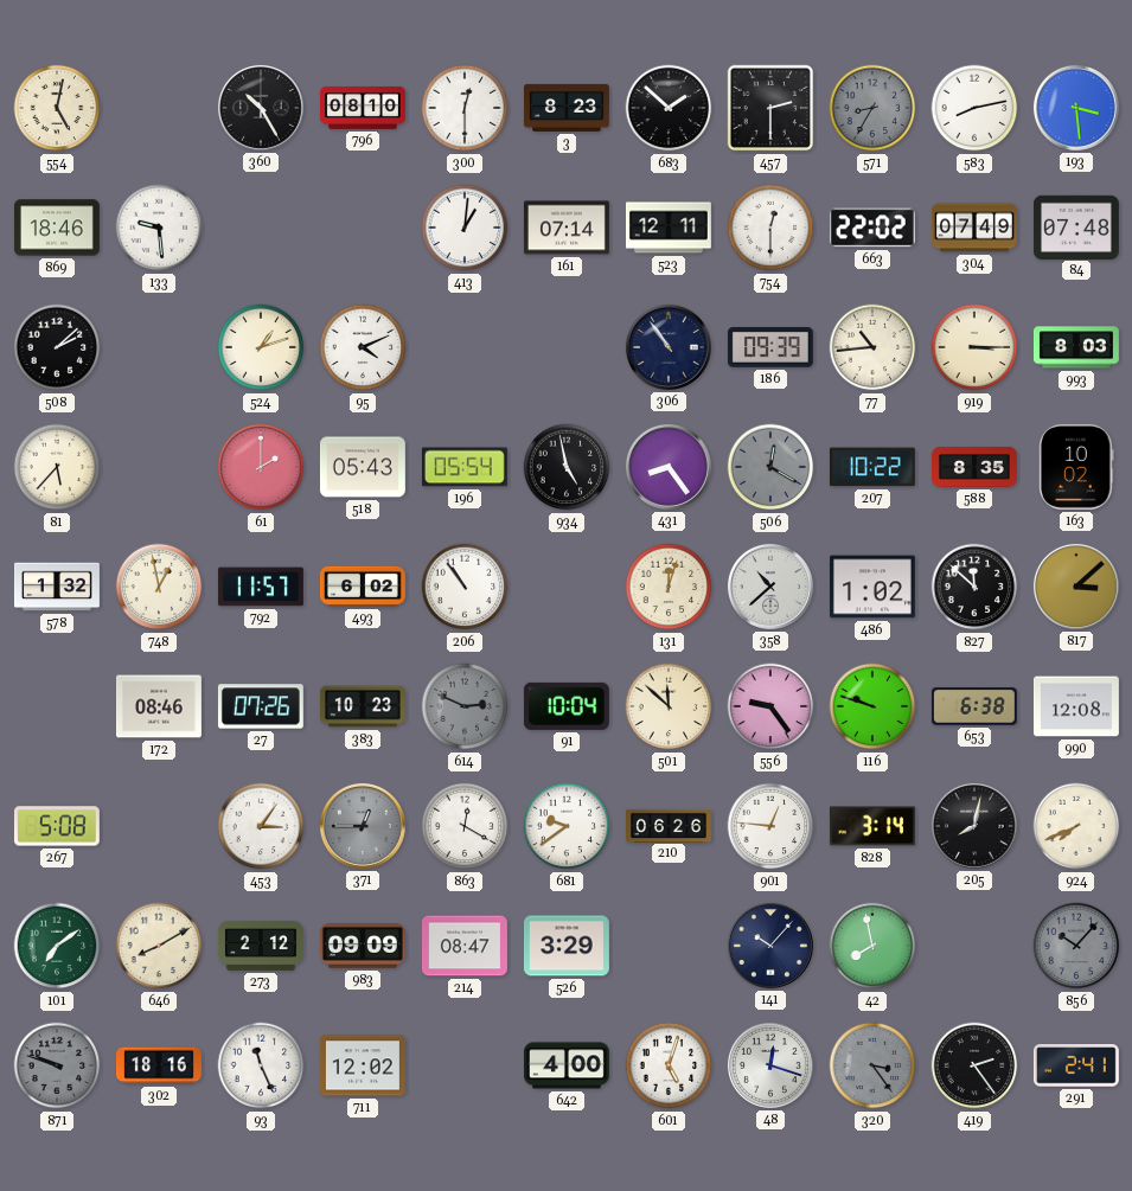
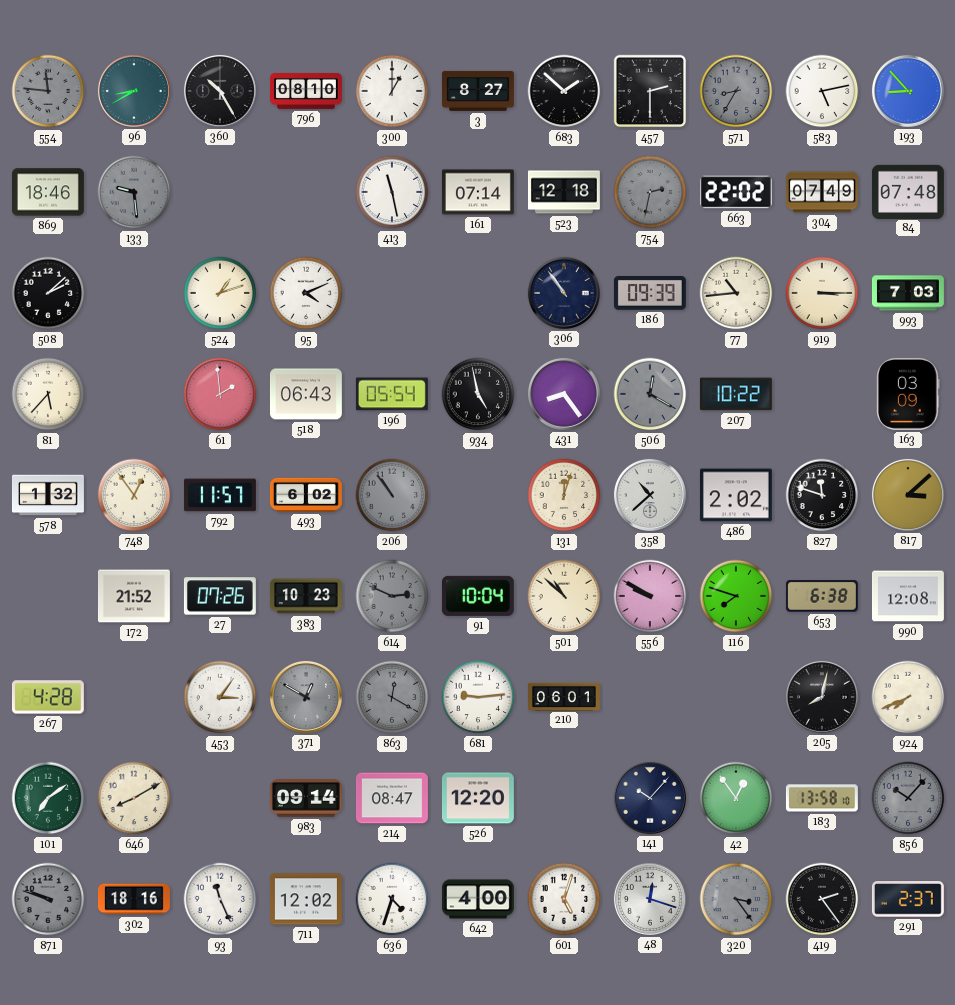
554: 5:02 -> 11:46 (48, 91)
554 dial: cream -> grey (48, 91)
96: none -> 8:40 (134, 91)
300: 12:30 -> 1:00 (392, 91)
3: 8:23 -> 8:27 (478, 91)
583: 8:13 -> 5:13 (822, 91)
193: 3:29 -> 8:53 (908, 91)
133 dial: white -> grey (134, 192)
413: 1:01 -> 11:28 (392, 192)
523: 12:11 -> 12:18 (564, 192)
754: 12:30 -> 2:32 (650, 192)
754 dial: white -> grey (650, 192)
993: 8:03 -> 7:03 (908, 293)
61: 2:00 -> 1:59 (220, 394)
518: 05:43 -> 06:43 (306, 394)
588: 8:35 -> none (976, 467)
163: 10:02 -> 03:09 (908, 394)
748: 12:58 -> 12:54 (134, 495)
206 dial: white -> grey (392, 495)
486: 1:02 -> 2:02 (736, 495)
827: 11:52 -> 11:48 (822, 495)
172: 08:46 -> 21:52 (134, 596)
501: 11:52 -> 10:52 (564, 596)
556: 9:24 -> 9:50 (650, 596)
116: 9:48 -> 7:48 (736, 596)
267: 5:08 -> 4:28 (48, 697)
371: 12:45 -> 12:50 (306, 697)
863 dial: white -> grey (392, 697)
681: 9:39 -> 9:14 (478, 697)
210: 06:26 -> 06:01 (565, 696)
901: 12:46 -> none (770, 826)
828: 3:14 -> none (872, 826)
273: 2:12 -> none (261, 946)
983: 09:09 -> 09:14 (306, 798)
526: 3:29 -> 12:20 (478, 798)
42: 7:58 -> 12:54 (736, 798)
183: none -> 13:58 (822, 798)
636: none -> 4:33 (392, 899)
291: 2:41 -> 2:37 (908, 899)
